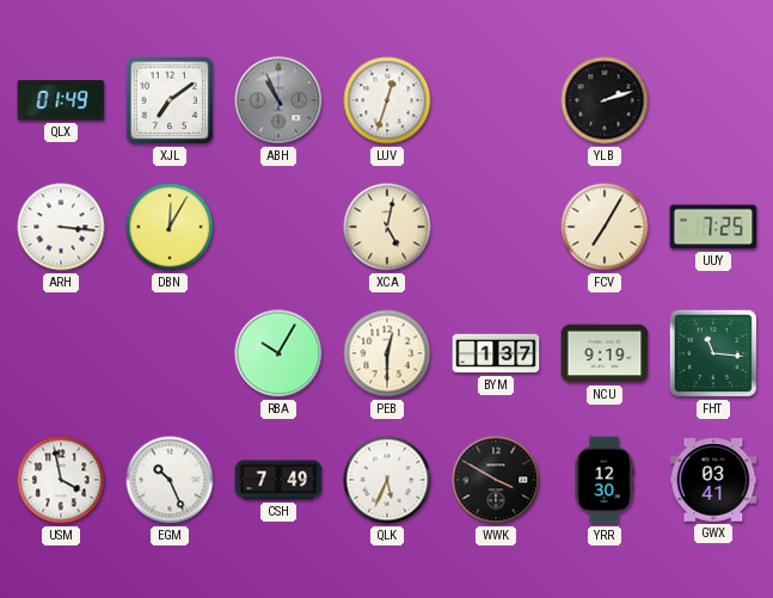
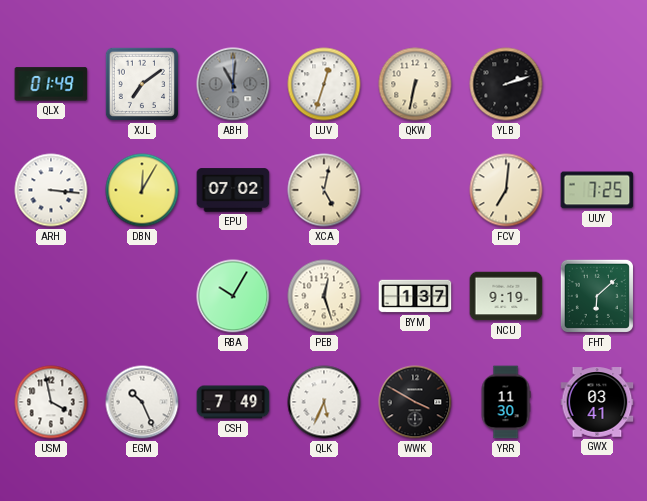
ABH: 10:56 -> 11:01 (233, 84)
QKW: none -> 6:32 (415, 84)
EPU: none -> 07:02 (233, 190)
FCV: 7:05 -> 7:01 (506, 190)
PEB: 12:30 -> 12:27 (324, 296)
FHT: 11:16 -> 6:08 (597, 296)
YRR: 12:30 -> 11:30 (506, 402)
